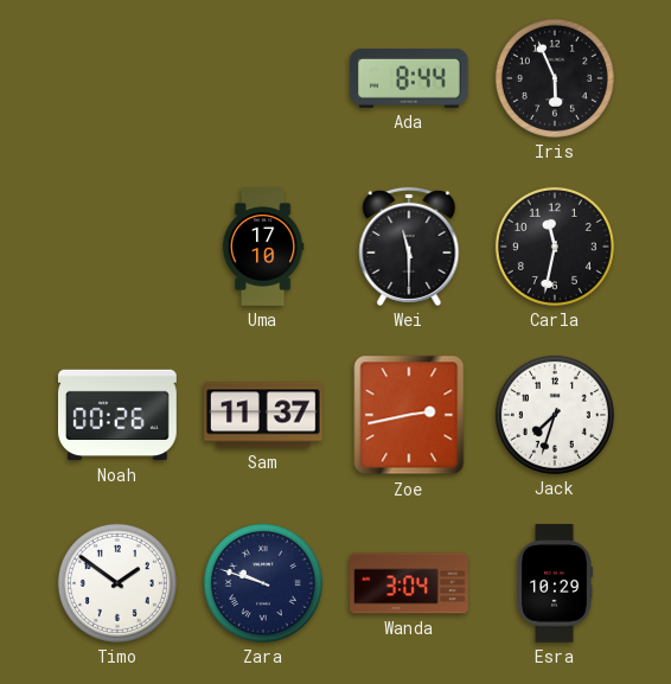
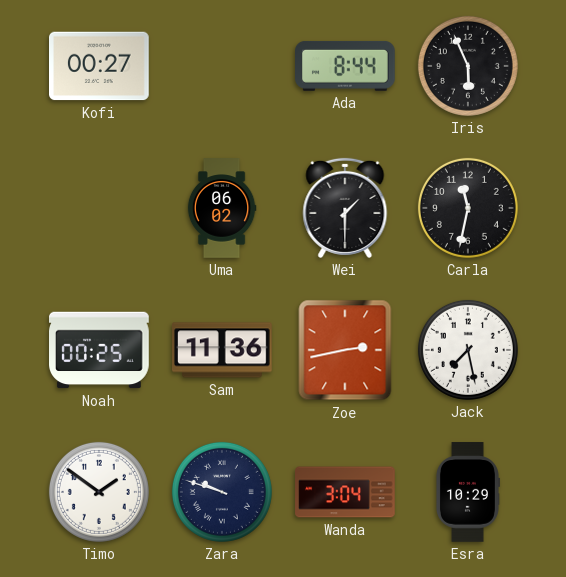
Kofi: none -> 00:27 (100, 66)
Uma: 17:10 -> 06:02 (222, 208)
Wei: 11:30 -> 1:30 (345, 208)
Noah: 00:26 -> 00:25 (100, 350)
Sam: 11:37 -> 11:36 (223, 350)
Jack: 7:33 -> 7:28 (468, 350)
